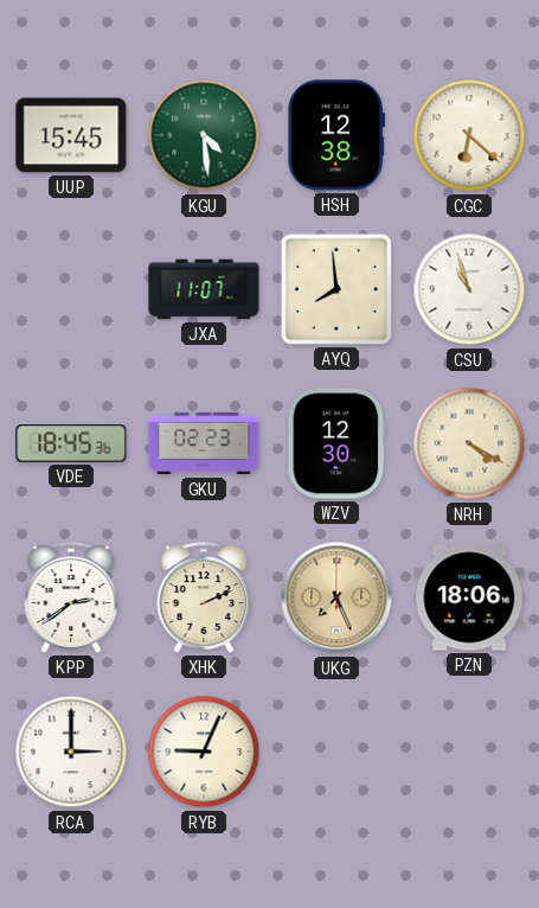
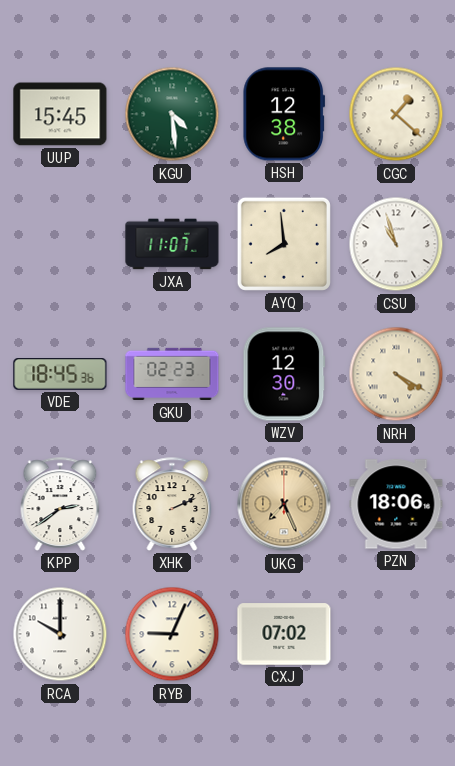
CGC: 6:22 -> 1:22 (396, 114)
RCA: 3:00 -> 10:00 (60, 634)
CXJ: none -> 07:02 (284, 634)
